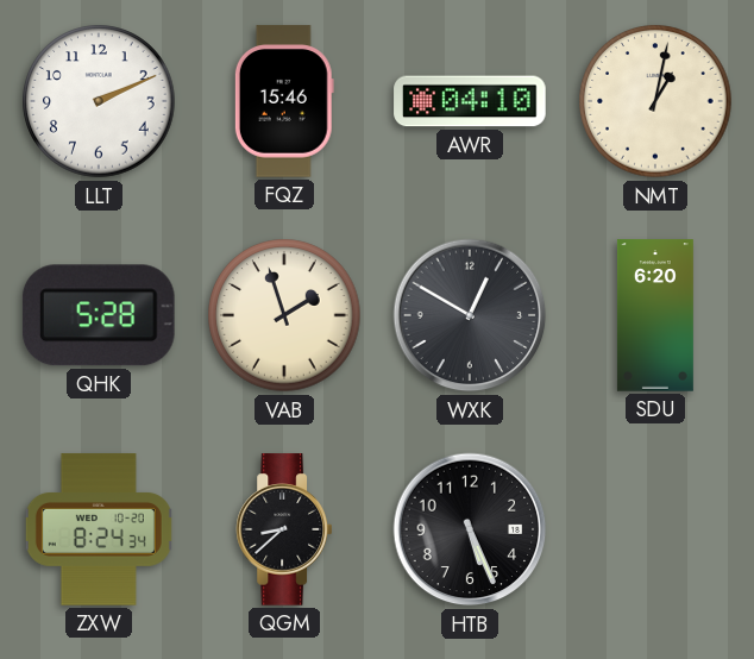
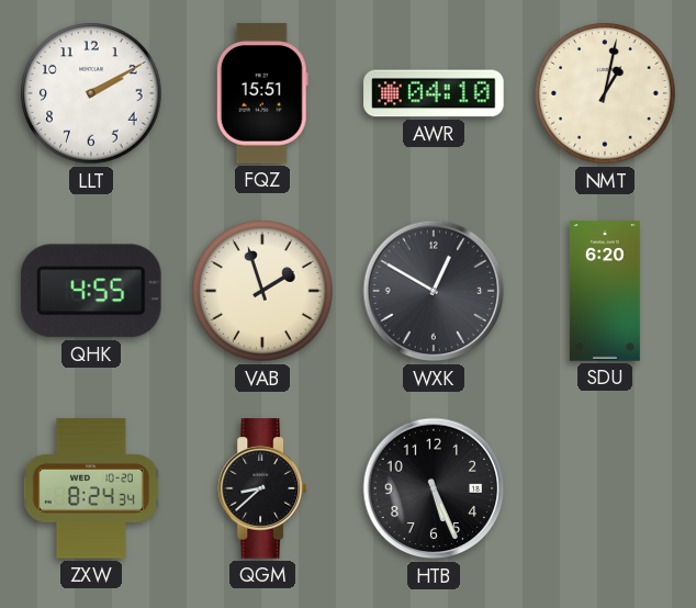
LLT: 2:11 -> 2:10 (91, 93)
FQZ: 15:46 -> 15:51 (262, 93)
QHK: 5:28 -> 4:55 (91, 291)
